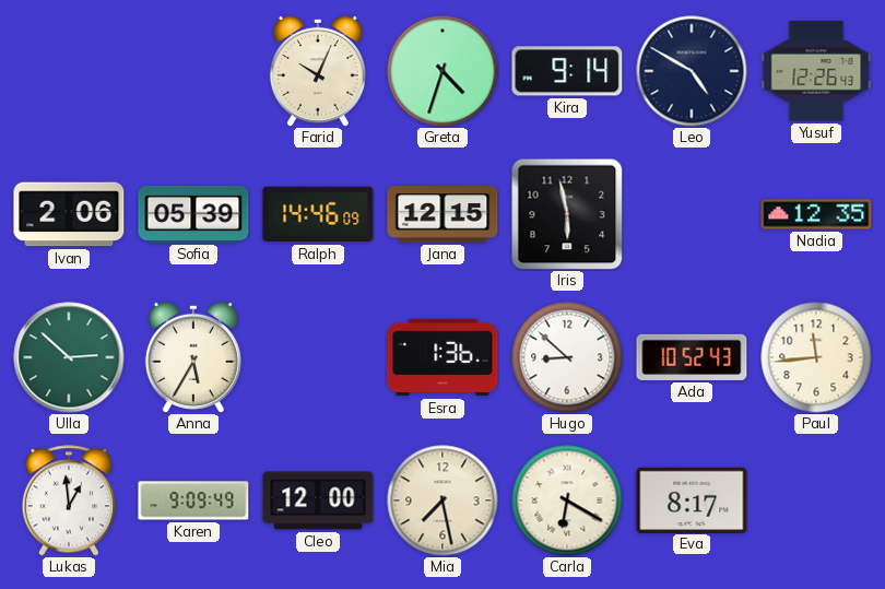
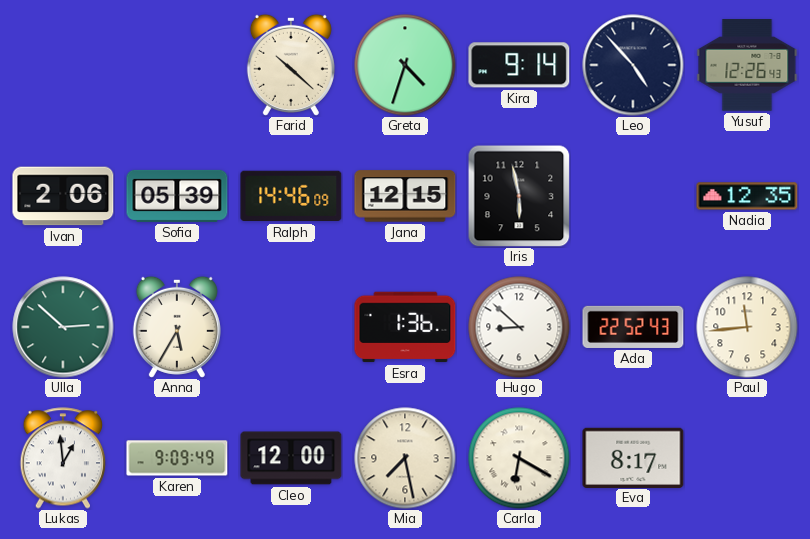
Farid: 10:04 -> 10:22 (291, 65)
Leo: 4:50 -> 4:53 (633, 65)
Ada: 10:52 -> 22:52 (633, 327)
